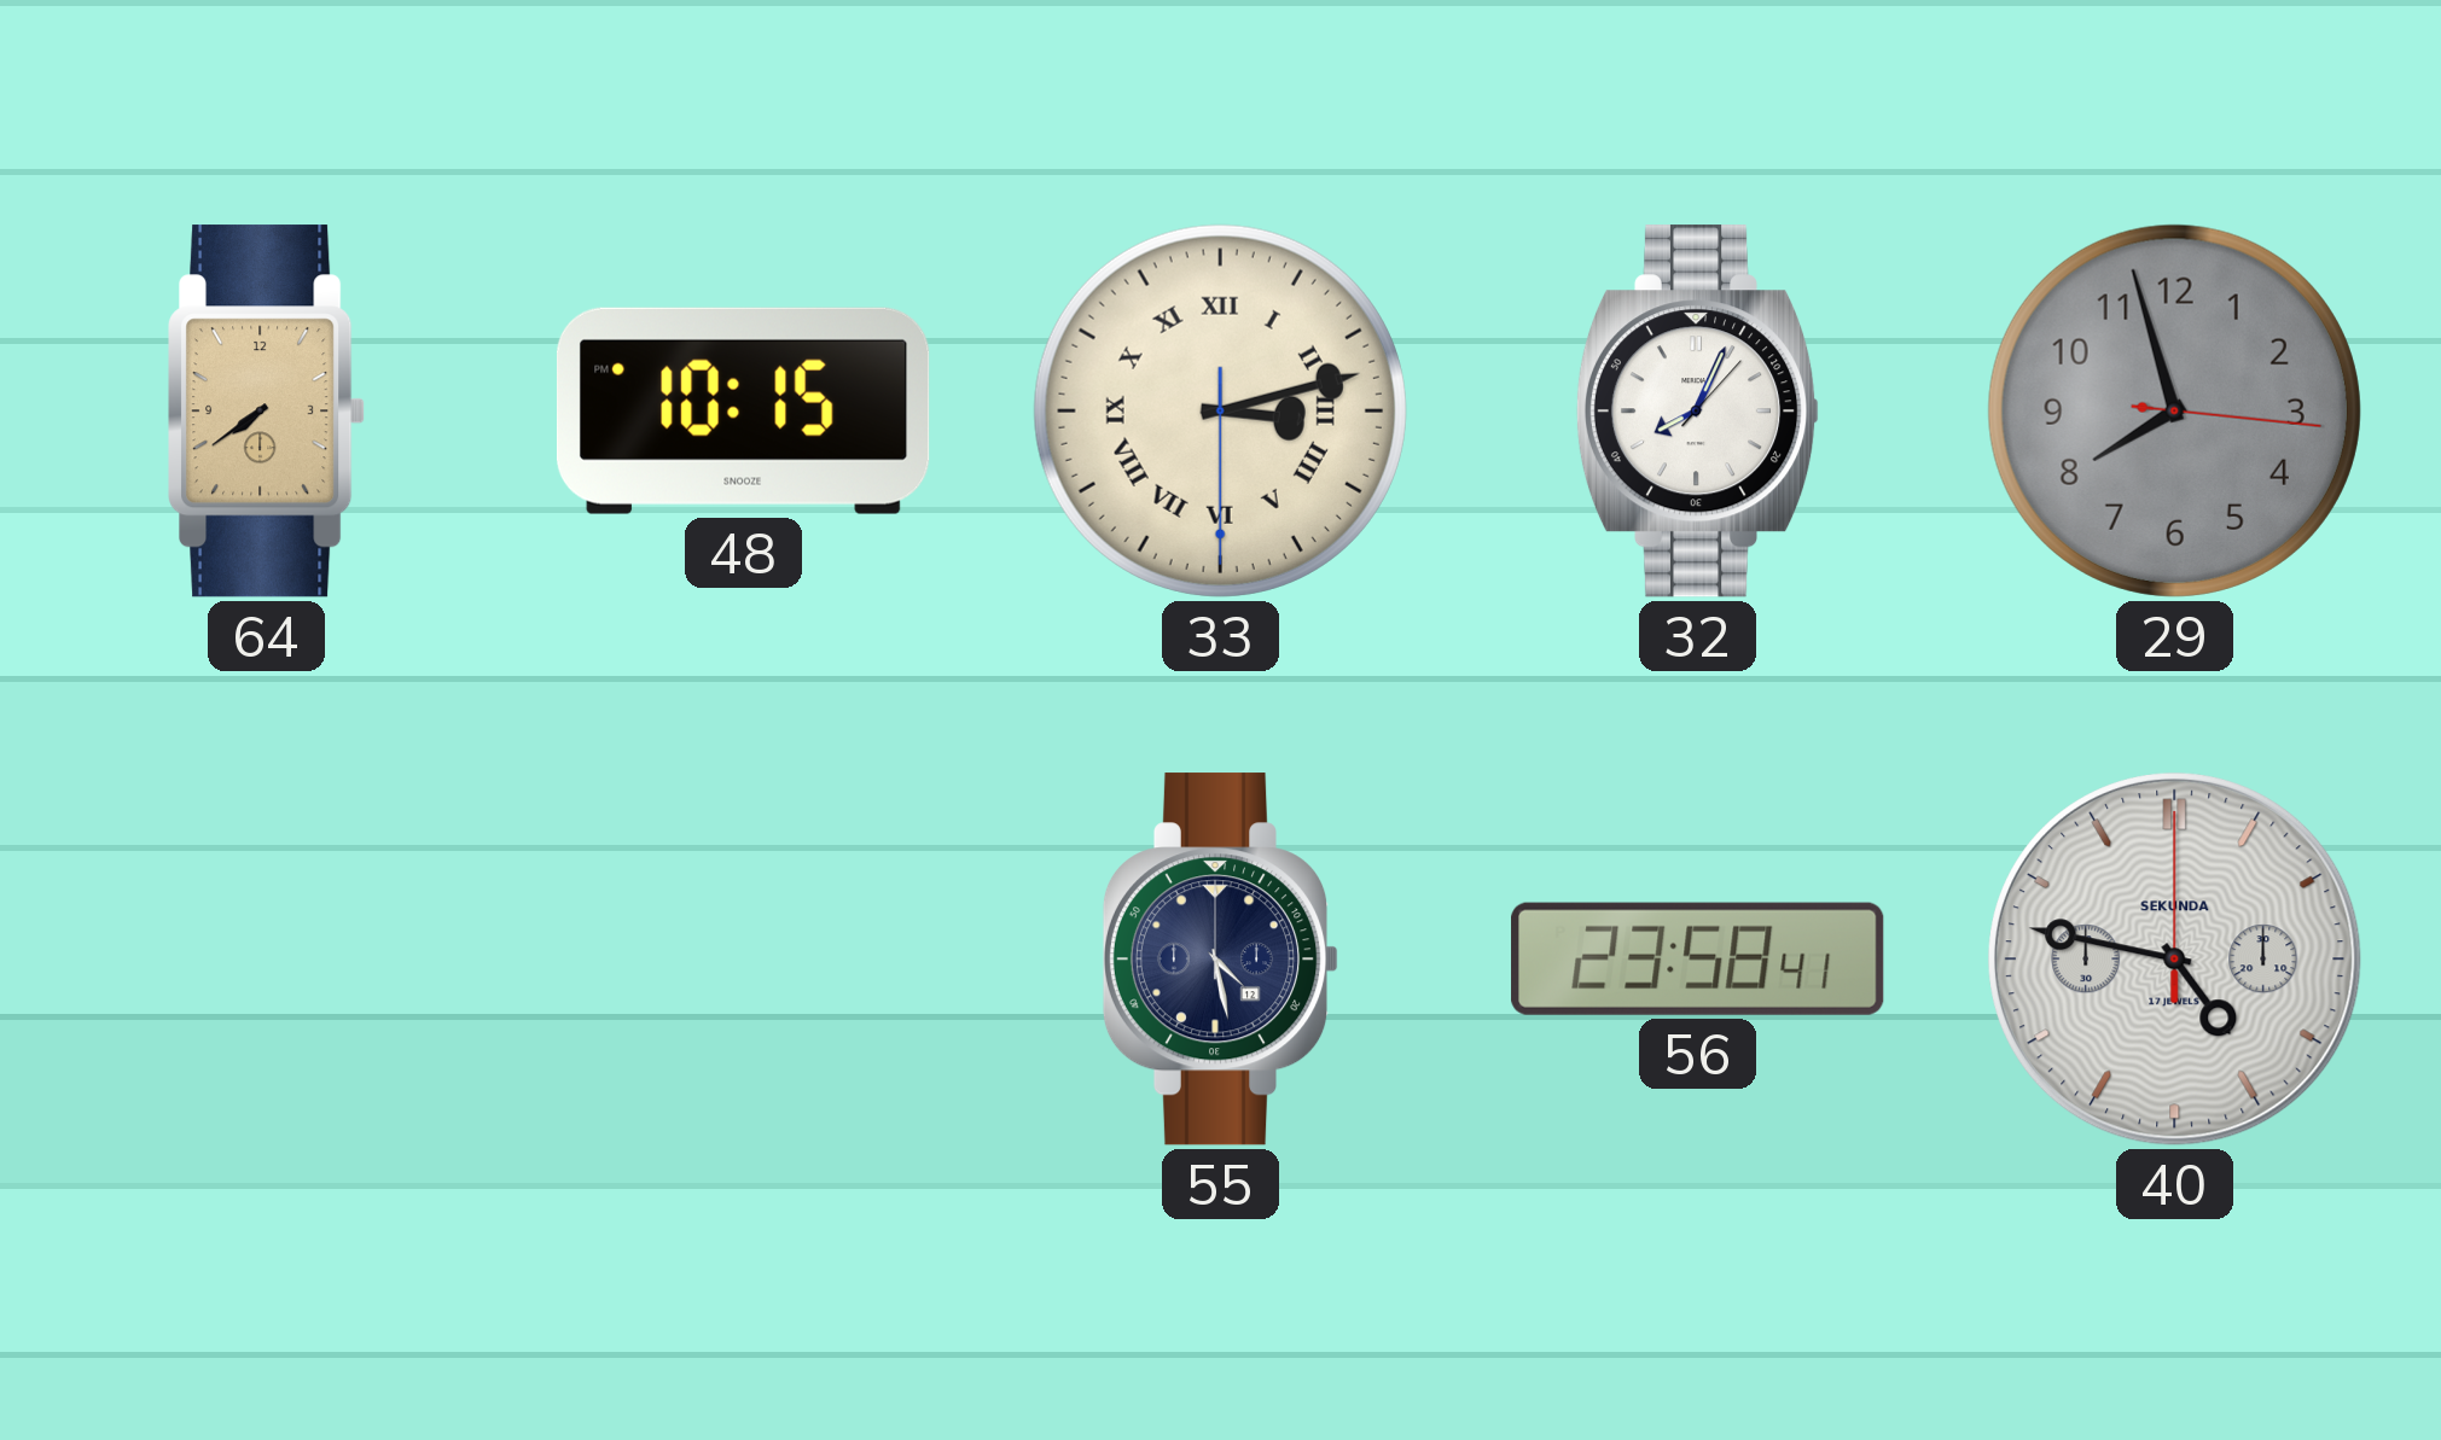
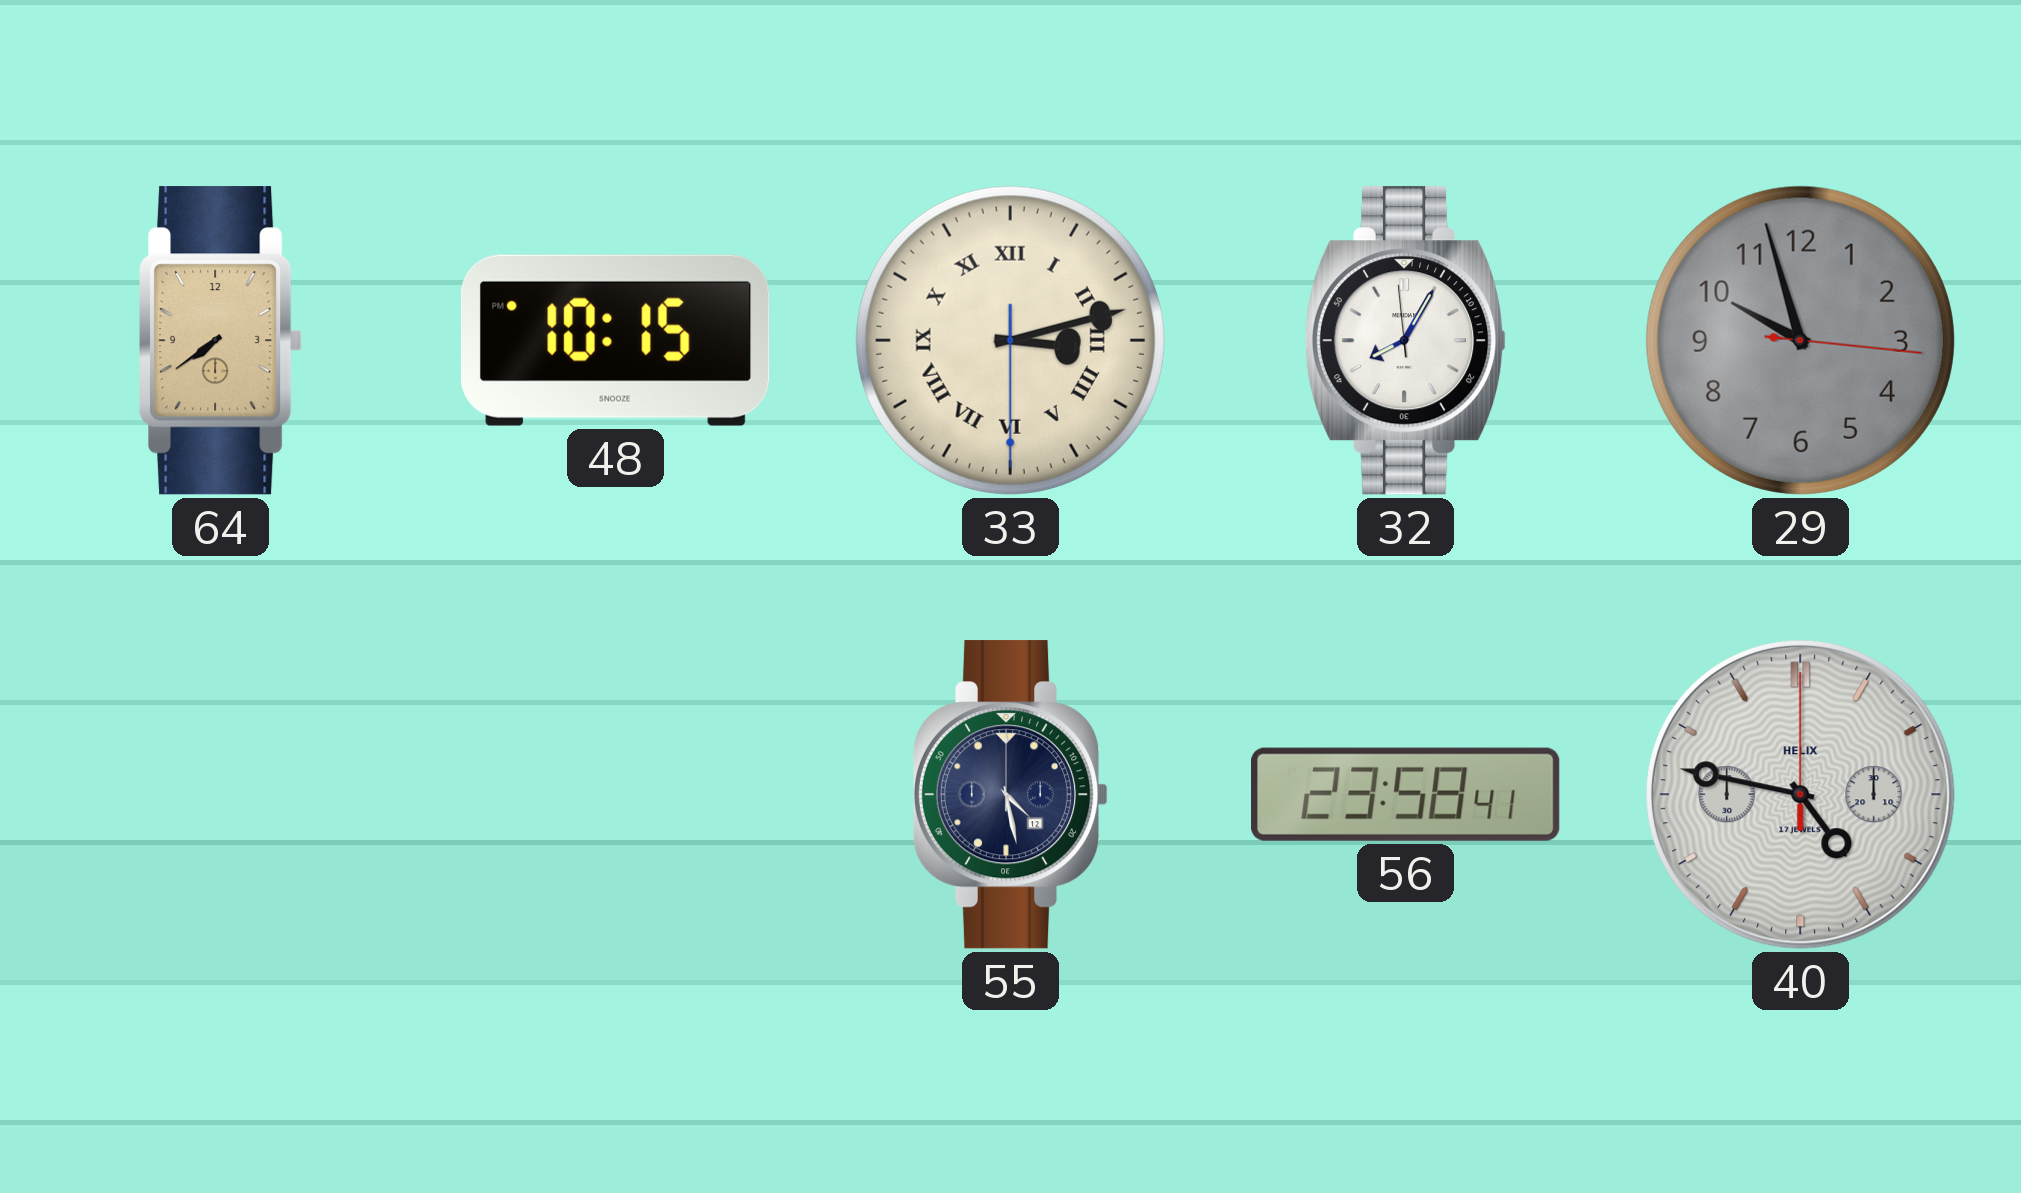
32: 8:04:07 -> 8:04:59 (1406, 341)
29: 7:57 -> 9:57 (1800, 340)
40 brand: SEKUNDA -> HELIX (1801, 795)
